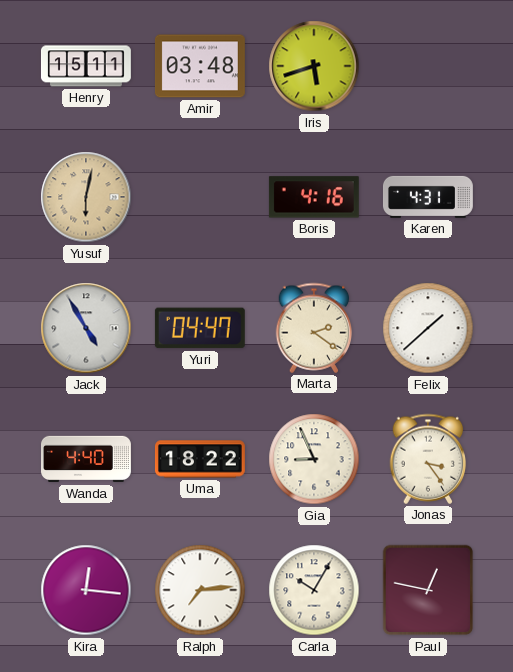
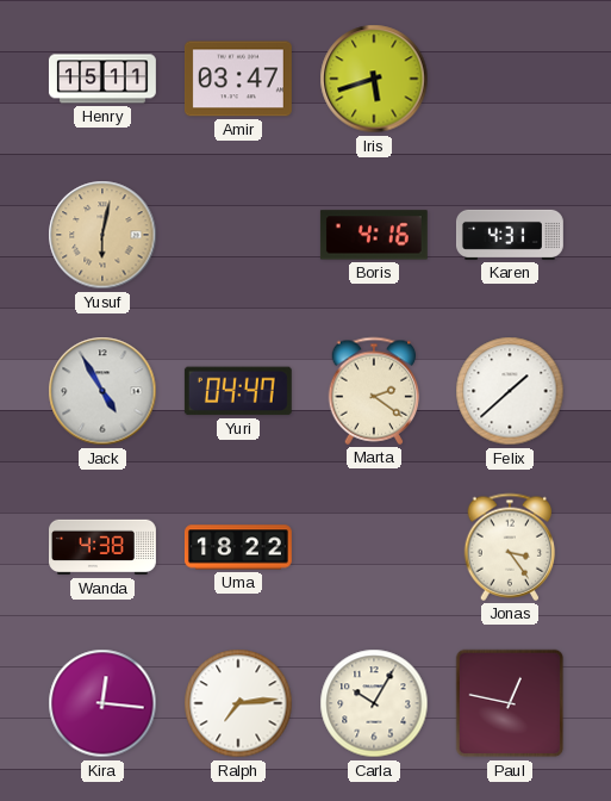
Amir: 03:48 -> 03:47 (238, 79)
Wanda: 4:40 -> 4:38 (104, 547)
Gia: 8:56 -> none (314, 459)
